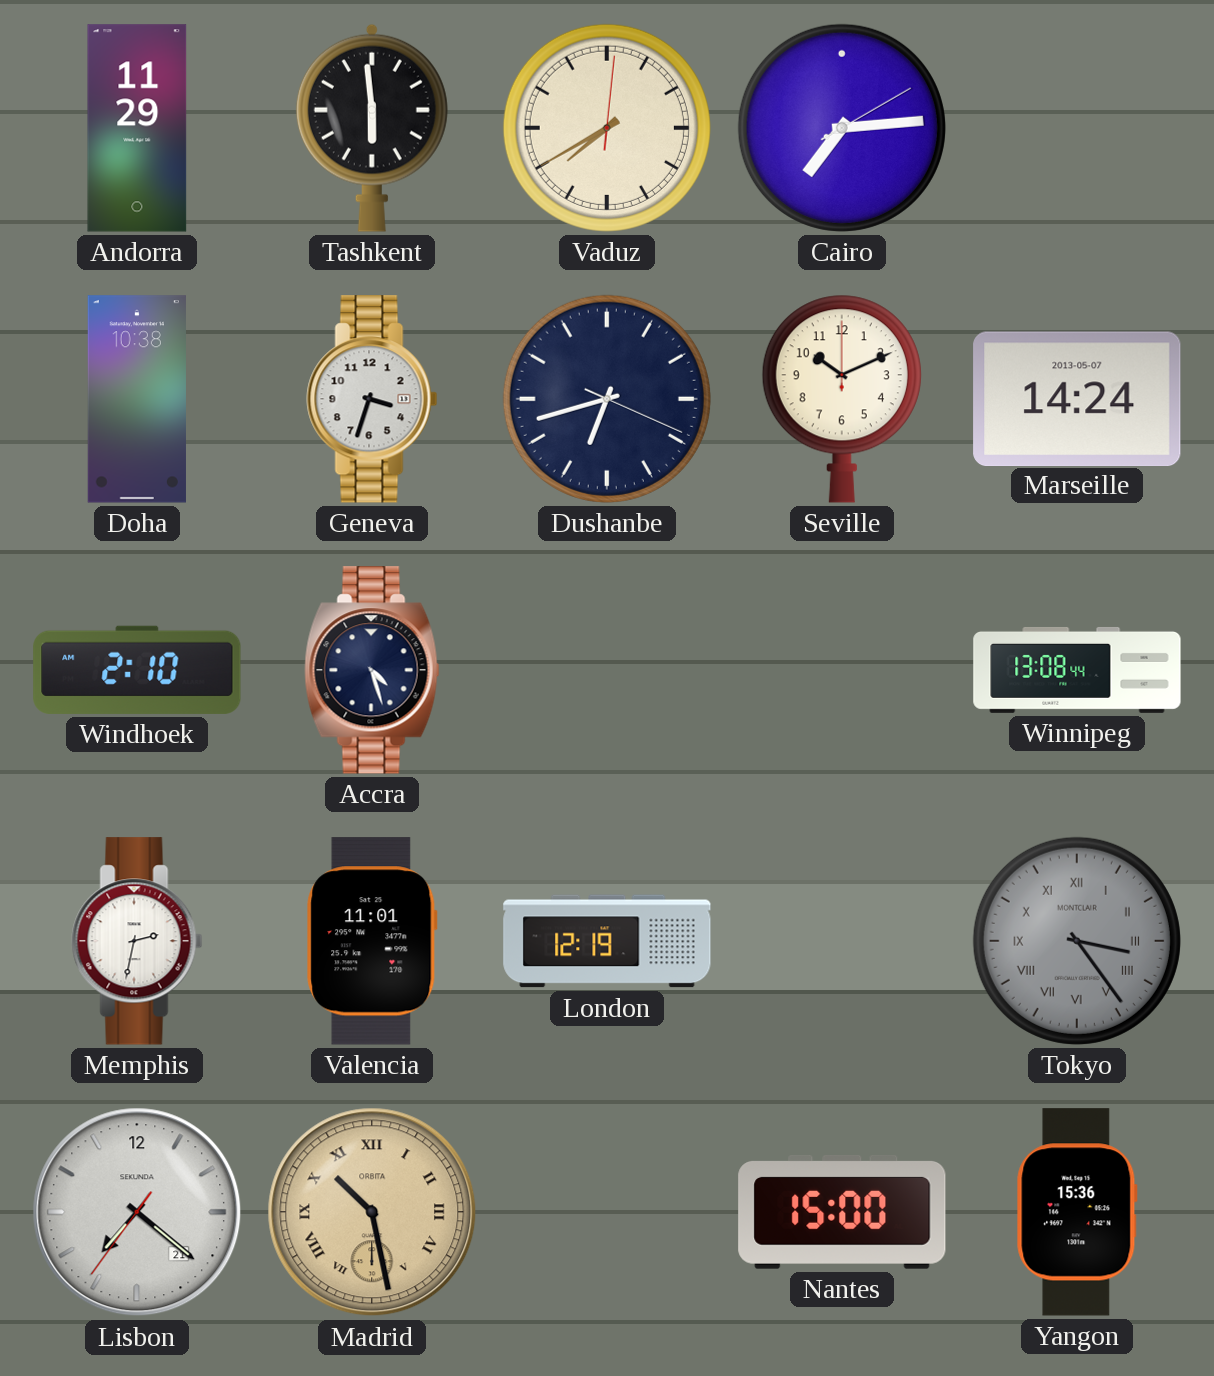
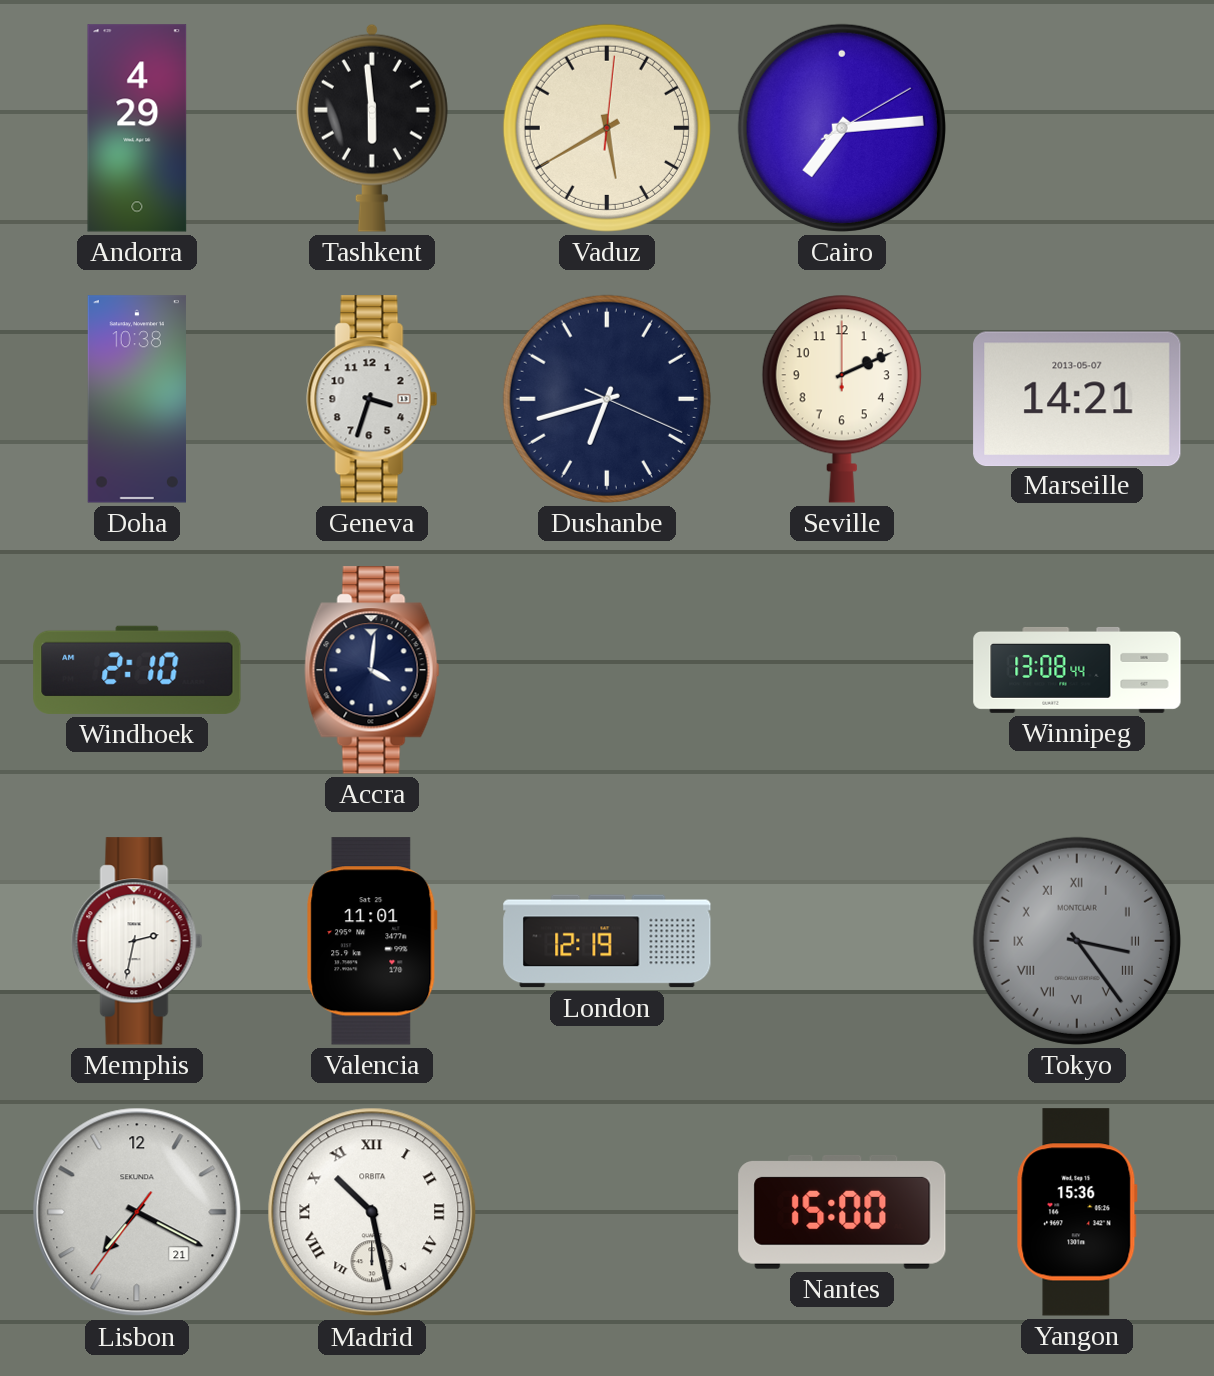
Andorra: 11:29 -> 4:29 (137, 128)
Vaduz: 7:40 -> 5:40 (607, 128)
Seville: 10:11 -> 2:11 (842, 399)
Marseille: 14:24 -> 14:21 (1077, 398)
Accra: 4:27 -> 4:01 (372, 670)
Lisbon: 7:21 -> 7:19 (137, 1212)
Madrid dial: champagne -> white (372, 1212)
